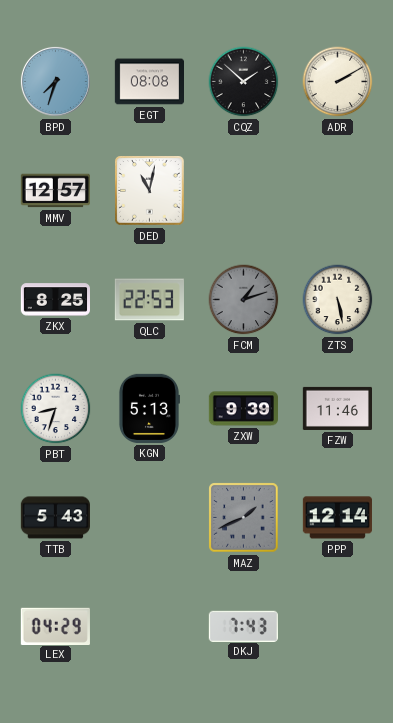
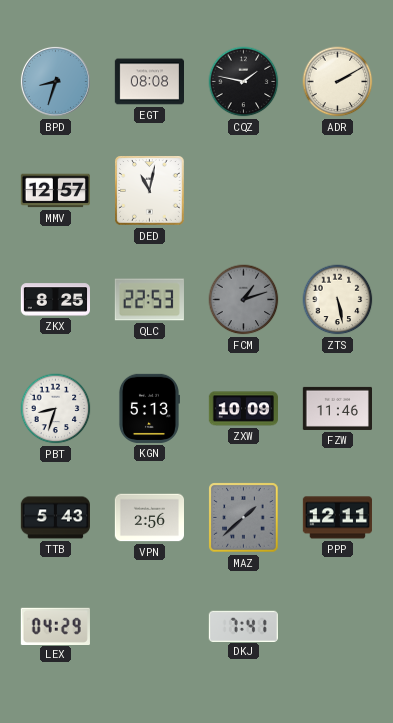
BPD: 7:33 -> 8:33 (55, 81)
CQZ: 1:52 -> 1:47 (244, 82)
ZXW: 9:39 -> 10:09 (243, 409)
VPN: none -> 2:56 (149, 518)
MAZ: 1:41 -> 1:38 (244, 518)
PPP: 12:14 -> 12:11 (337, 518)
DKJ: 7:43 -> 7:41 (243, 626)
